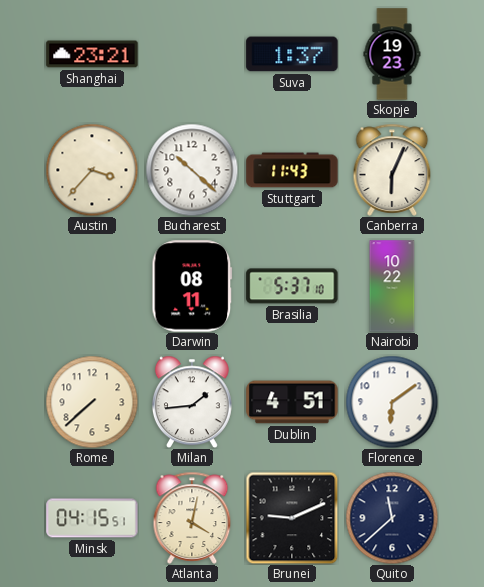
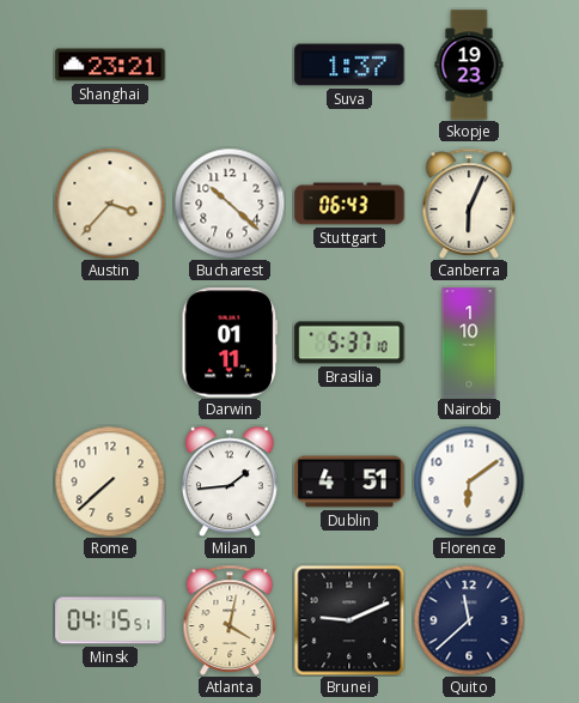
Stuttgart: 11:43 -> 06:43 (349, 204)
Darwin: 08:11 -> 01:11 (230, 343)
Nairobi: 10:22 -> 1:10 (469, 343)
